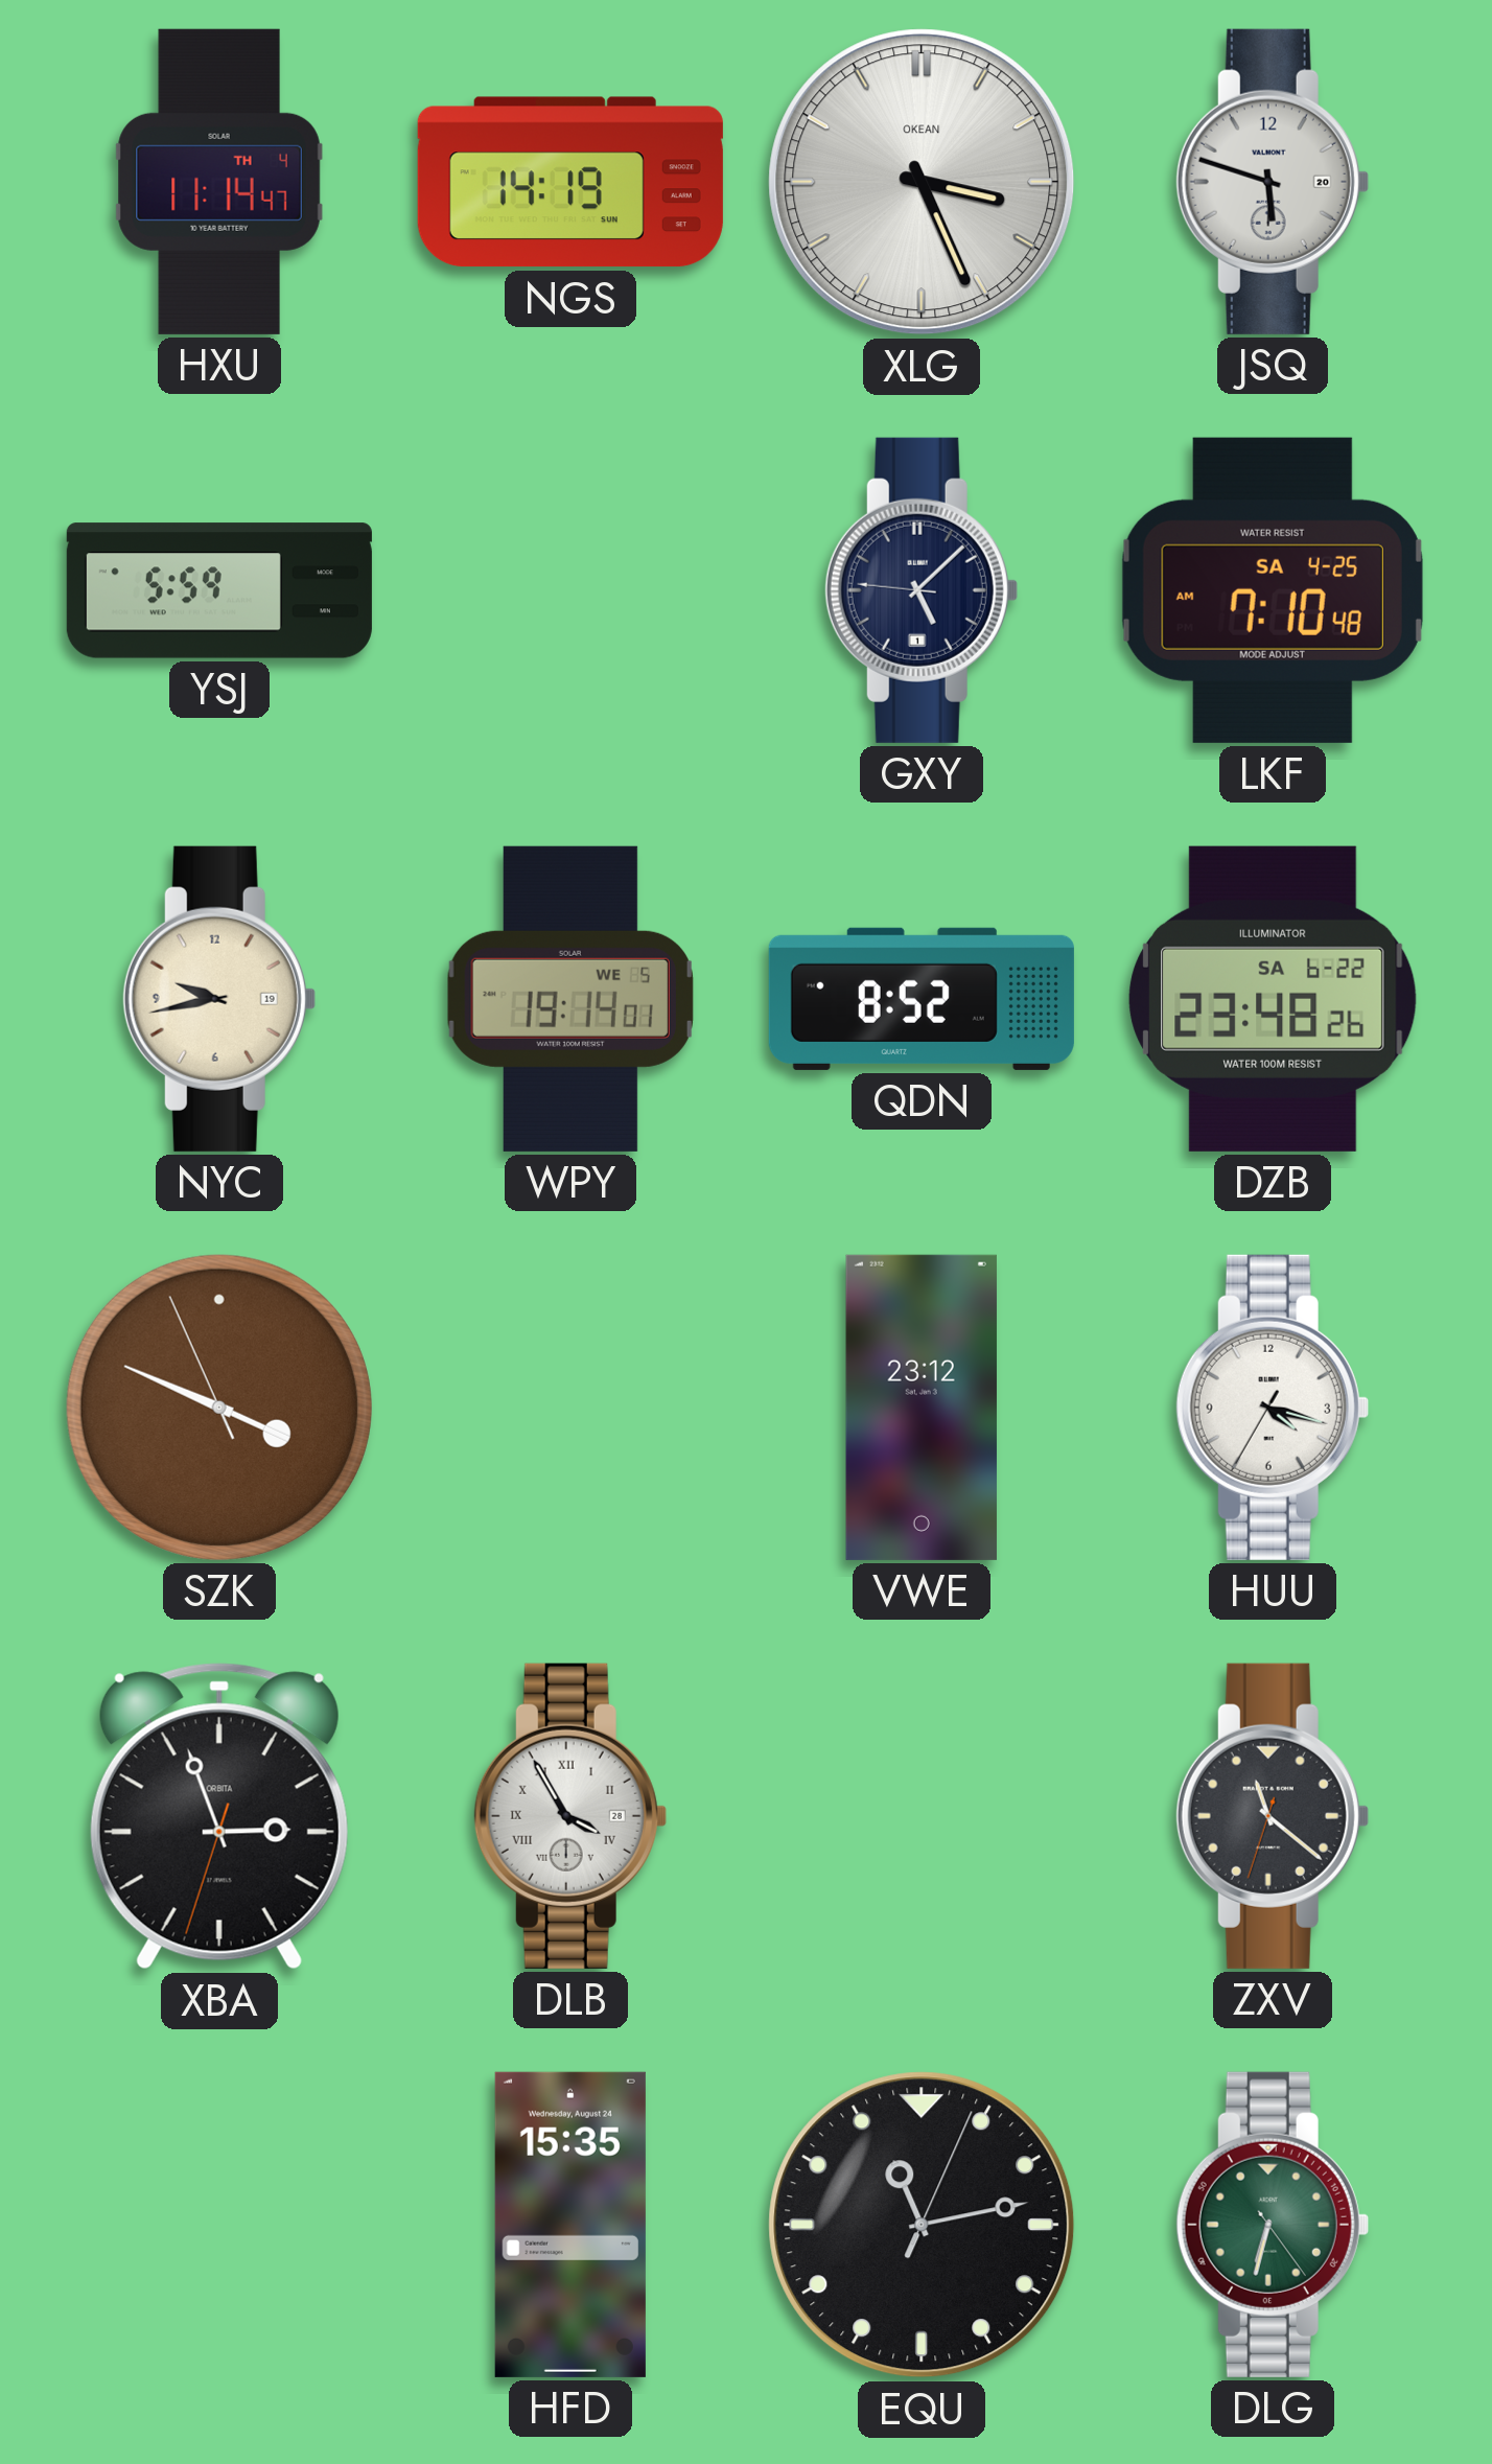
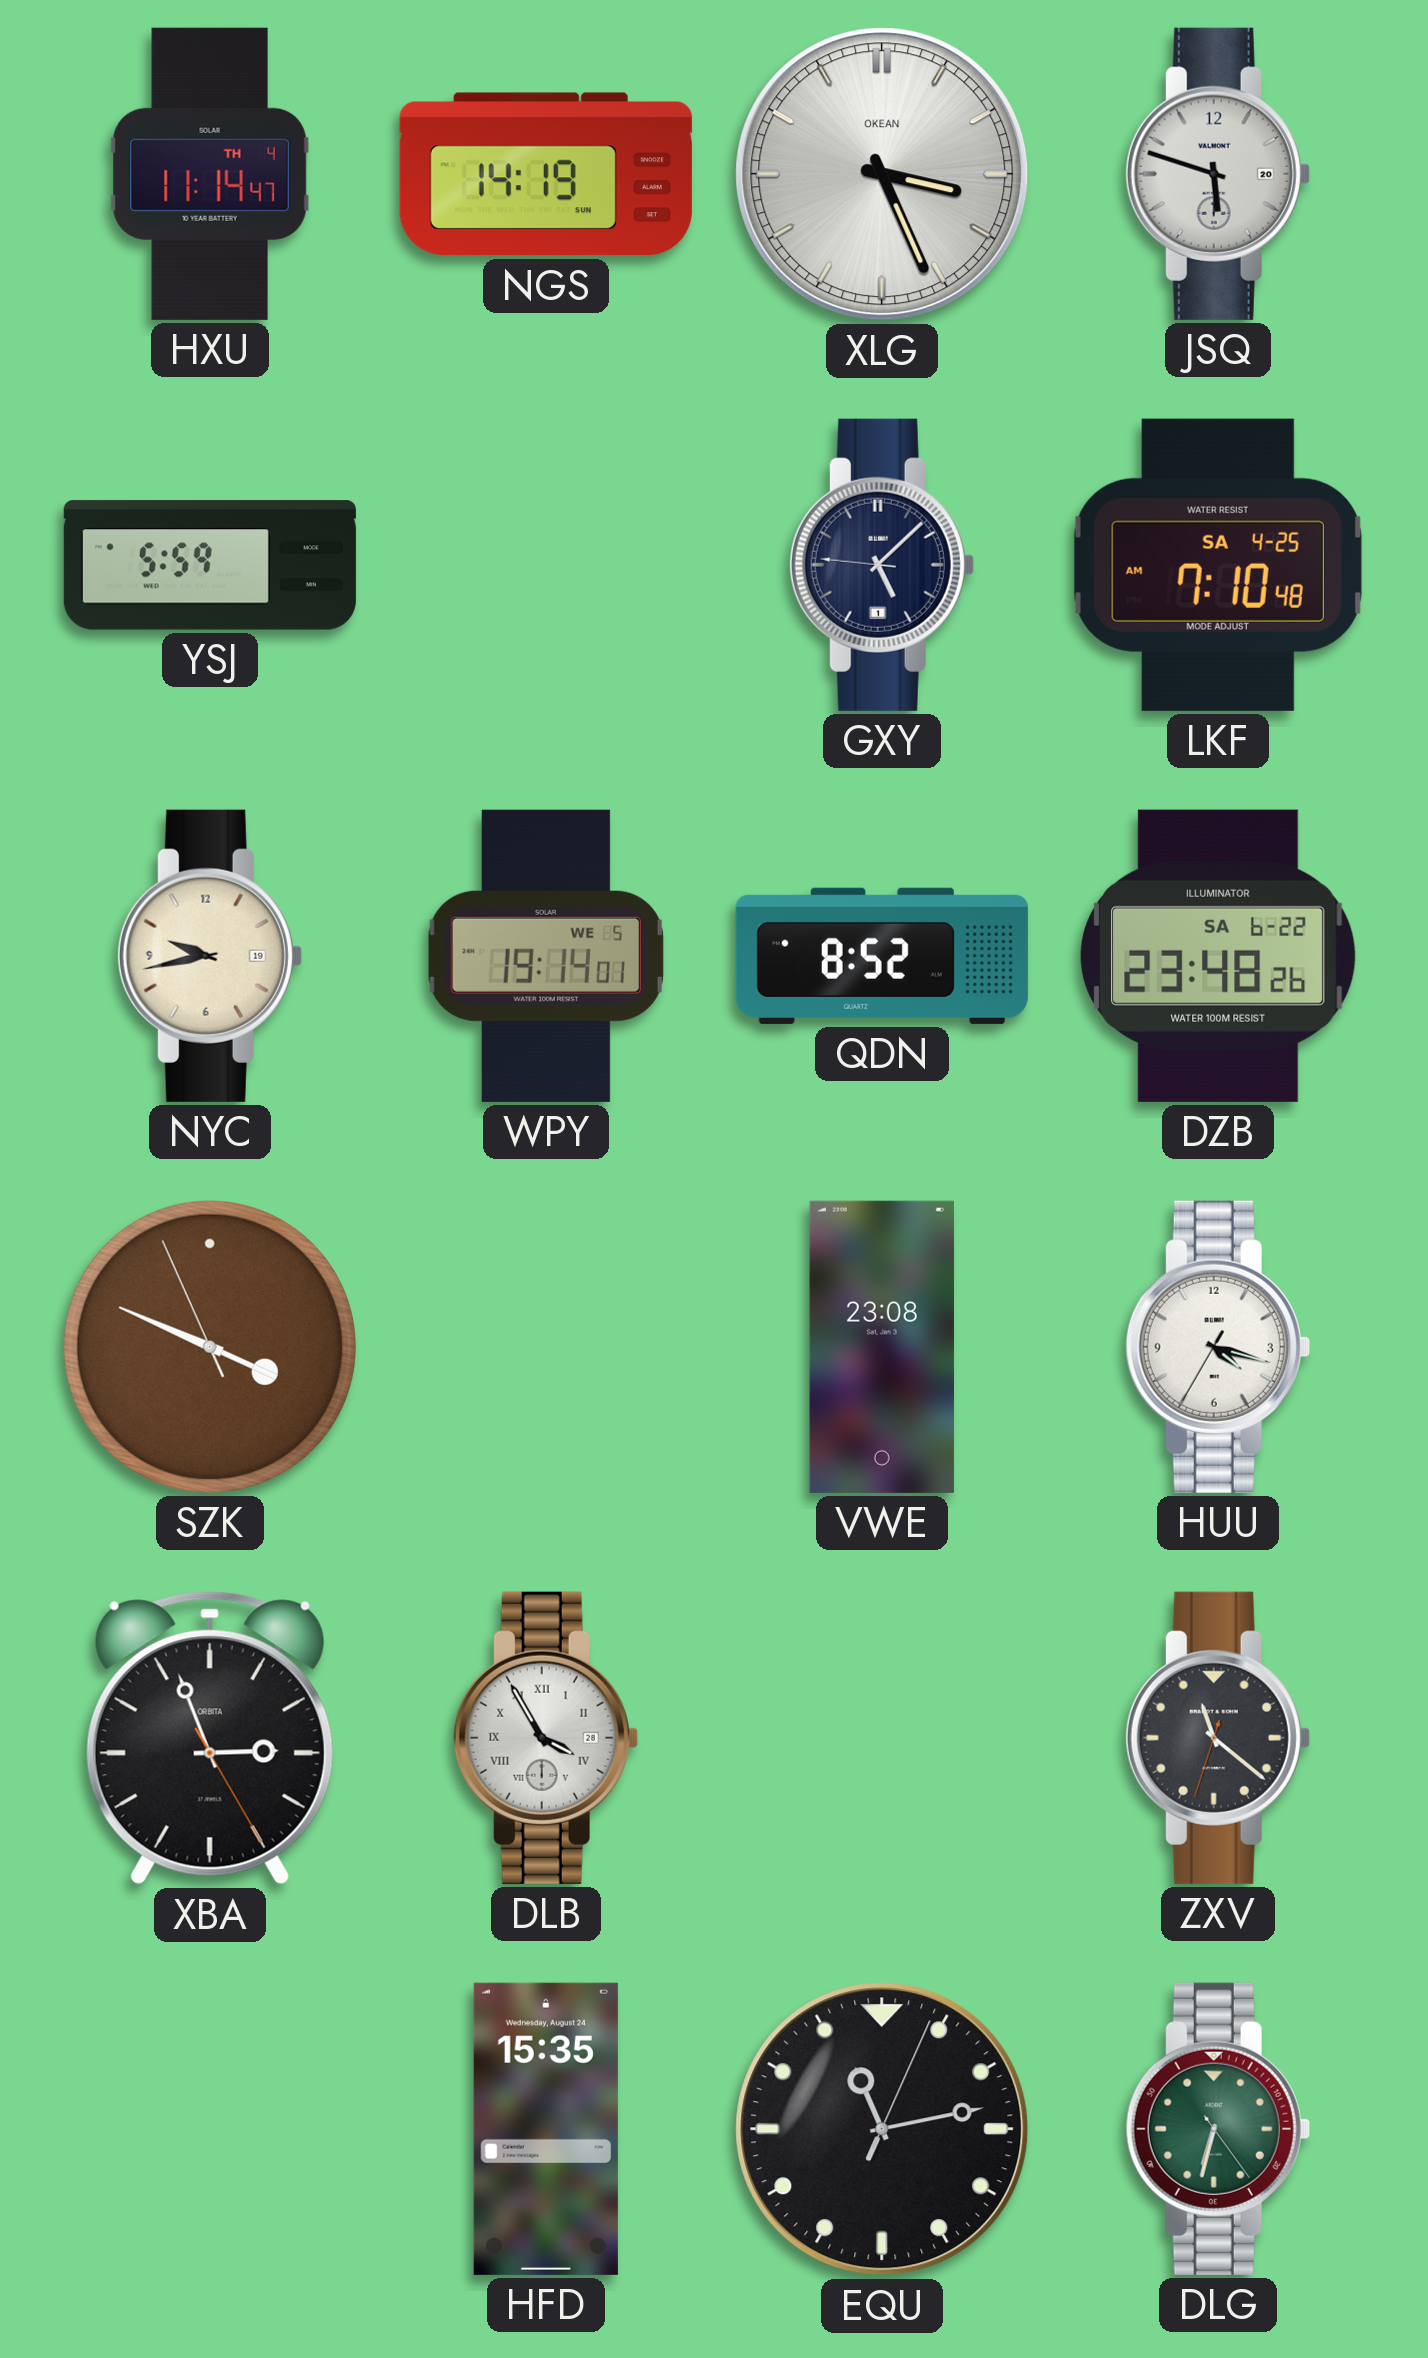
VWE: 23:12 -> 23:08 (882, 1347)
XBA: 2:56:33 -> 2:56:25 (210, 1738)
